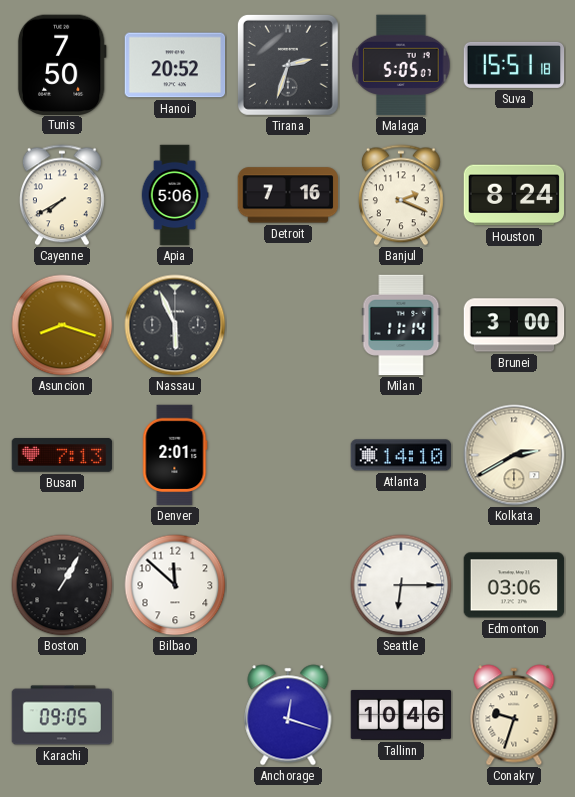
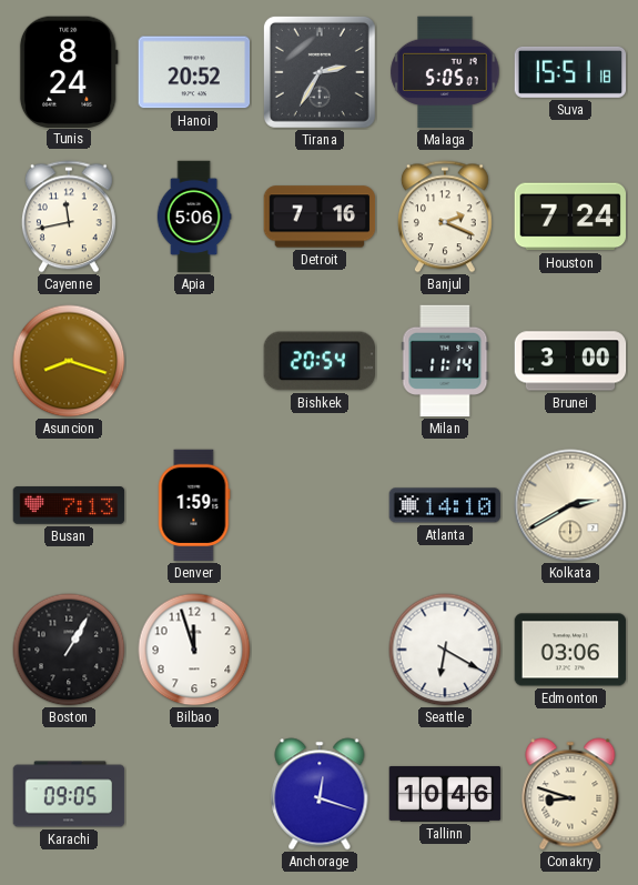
Tunis: 7:50 -> 8:24 (69, 71)
Tirana: 2:33 -> 2:35 (320, 72)
Cayenne: 7:40 -> 11:43 (69, 217)
Houston: 8:24 -> 7:24 (569, 217)
Nassau: 5:56 -> none (175, 325)
Bishkek: none -> 20:54 (318, 361)
Denver: 2:01 -> 1:59 (194, 505)
Bilbao: 11:52 -> 11:57 (194, 650)
Seattle: 6:15 -> 6:20 (445, 650)
Conakry: 9:33 -> 8:48 (570, 794)
